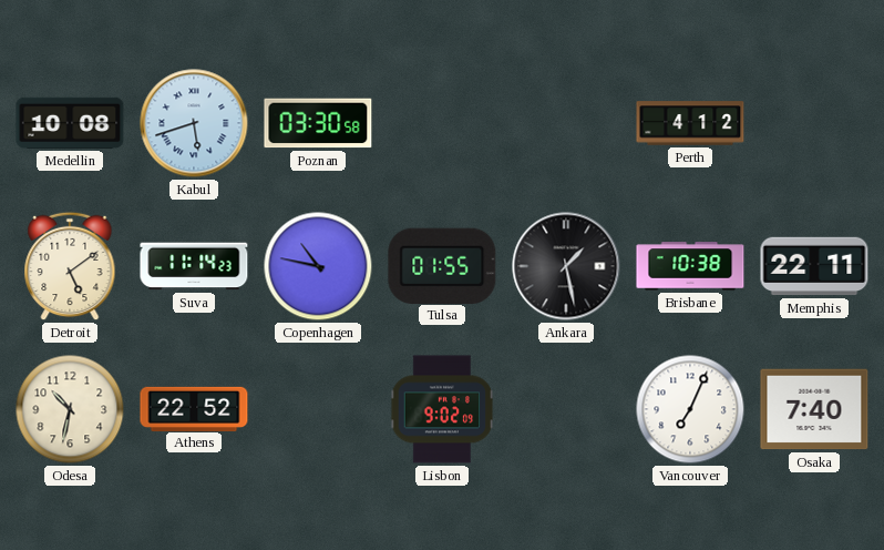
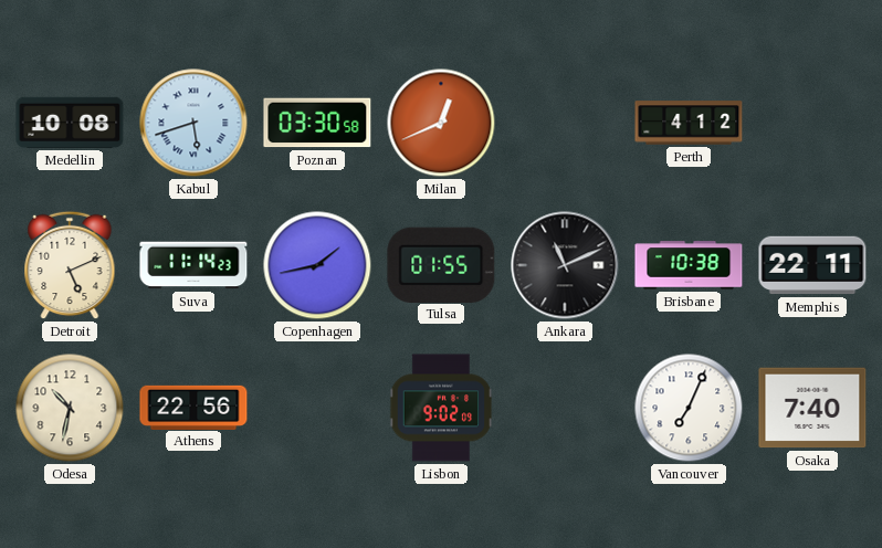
Milan: none -> 12:41 (441, 123)
Detroit: 5:09 -> 5:11 (70, 265)
Copenhagen: 10:47 -> 1:43 (317, 265)
Ankara: 1:28 -> 11:11 (565, 265)
Athens: 22:52 -> 22:56 (193, 407)
